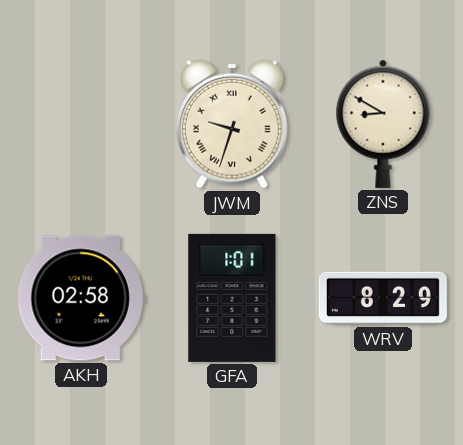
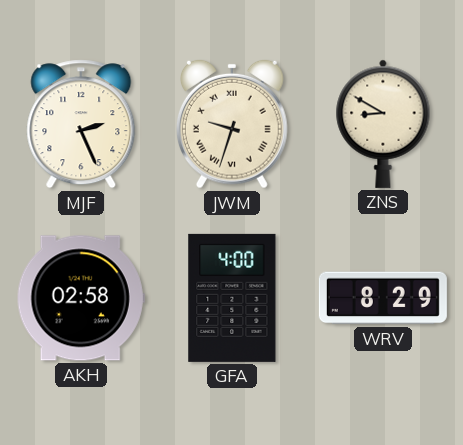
MJF: none -> 2:26 (81, 124)
GFA: 1:01 -> 4:00 (232, 298)
